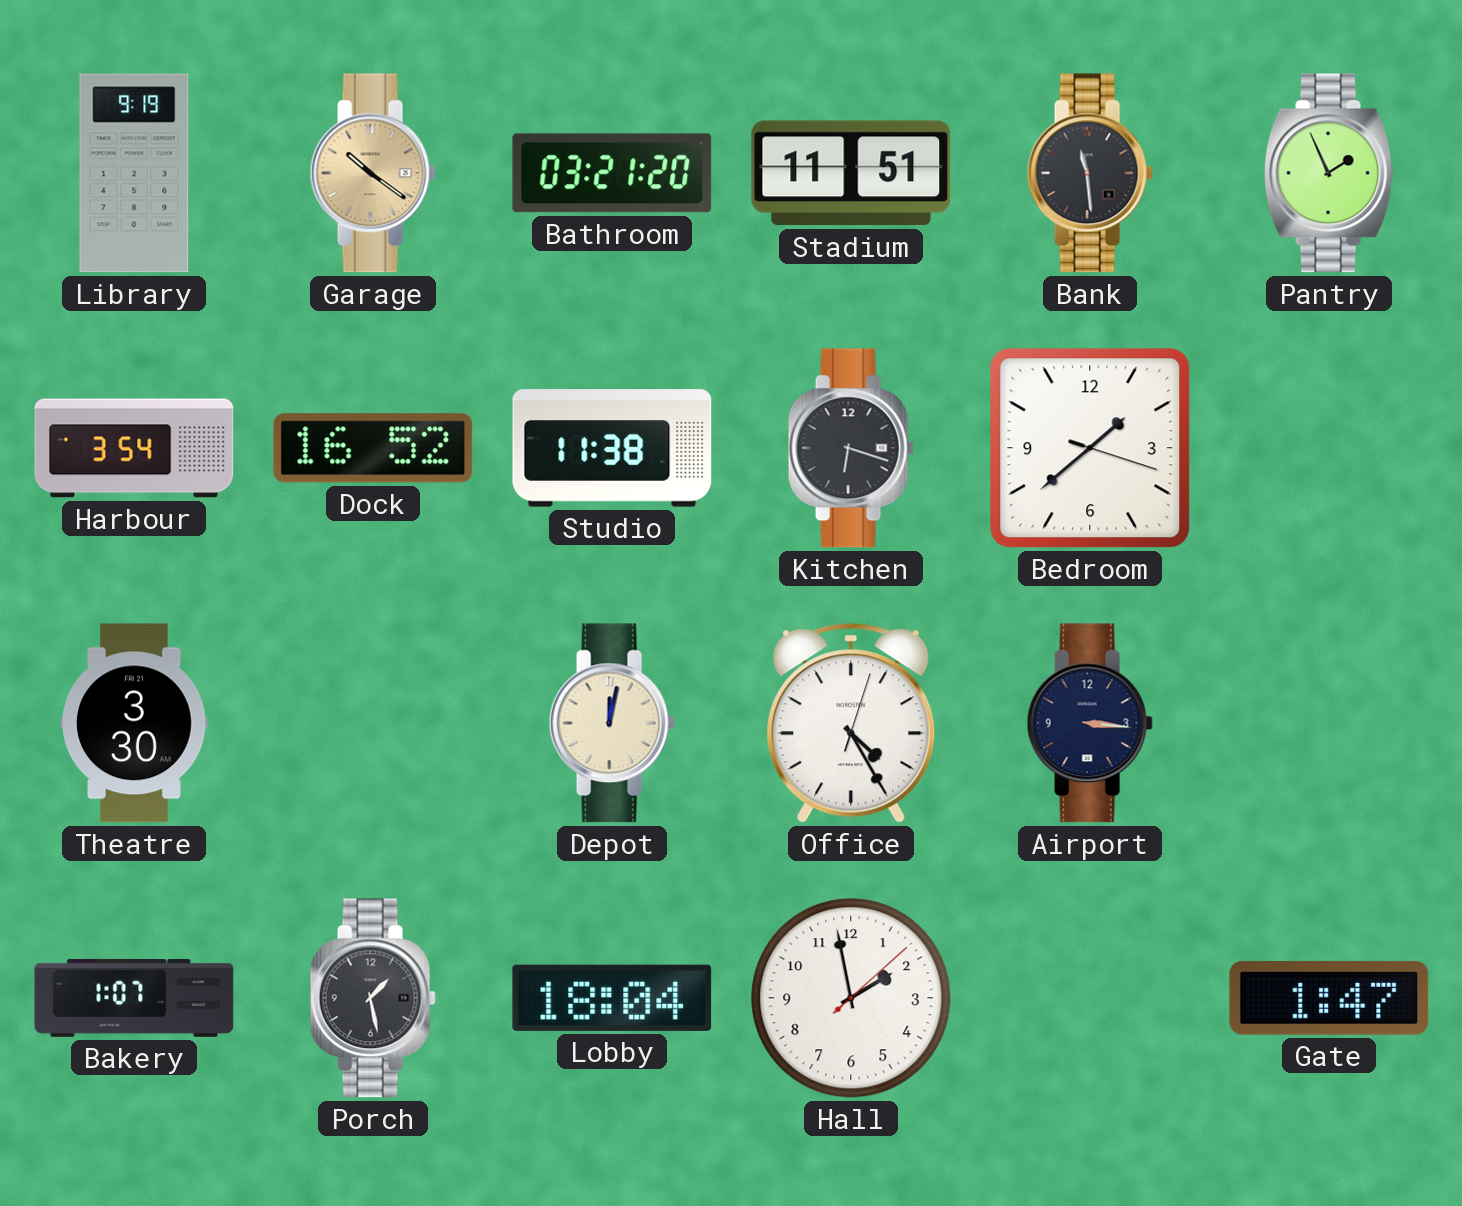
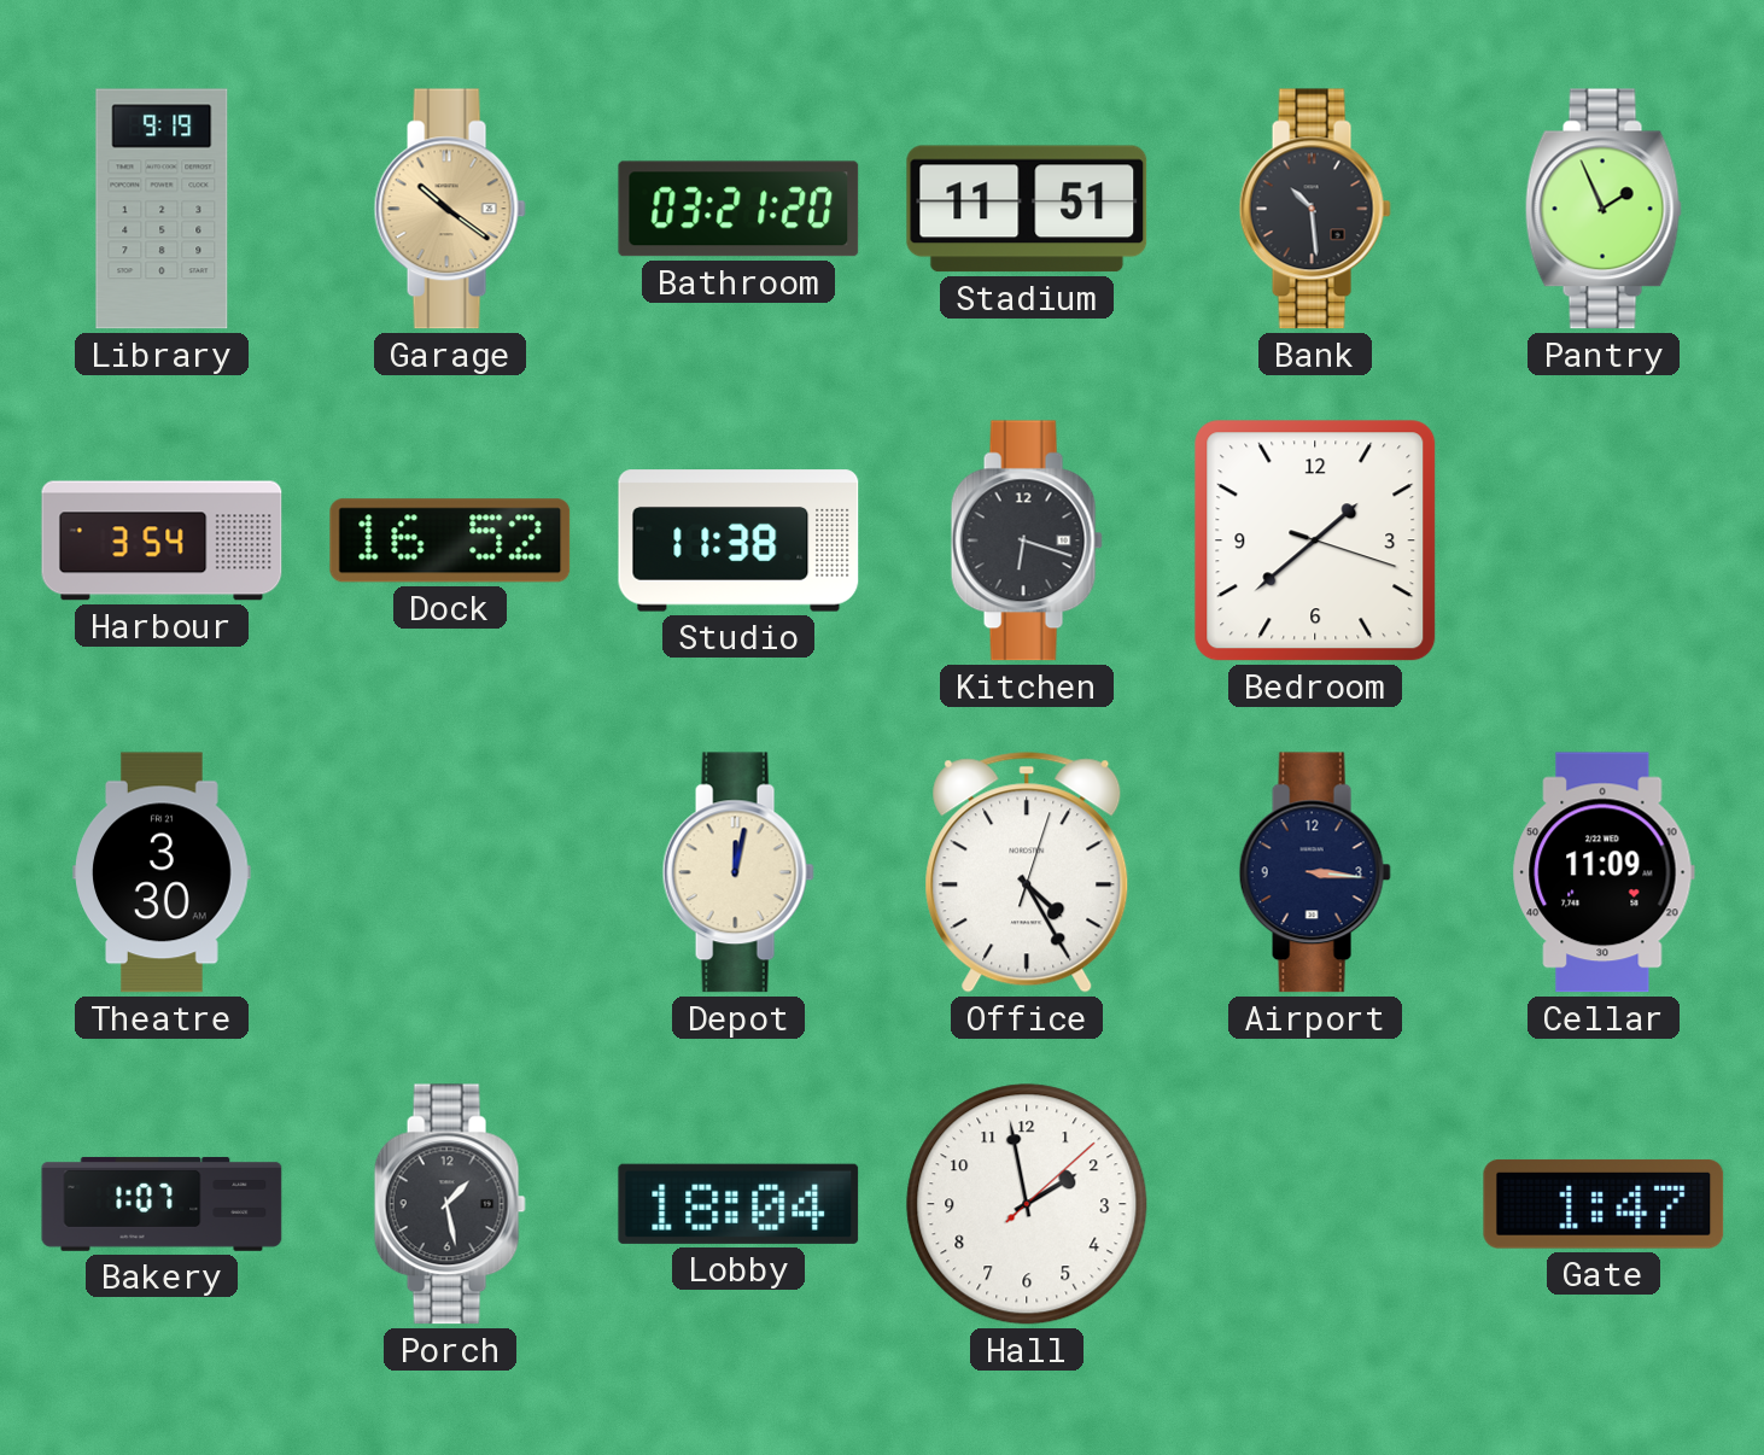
Bank: 11:29 -> 10:29 (1315, 209)
Cellar: none -> 11:09 (1604, 872)
